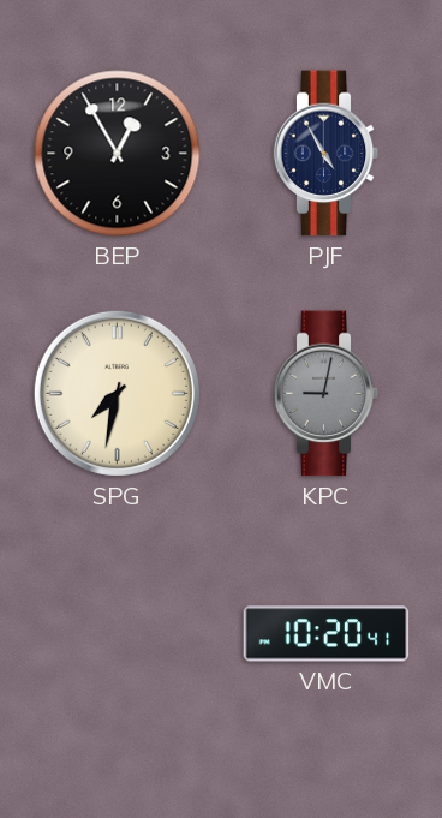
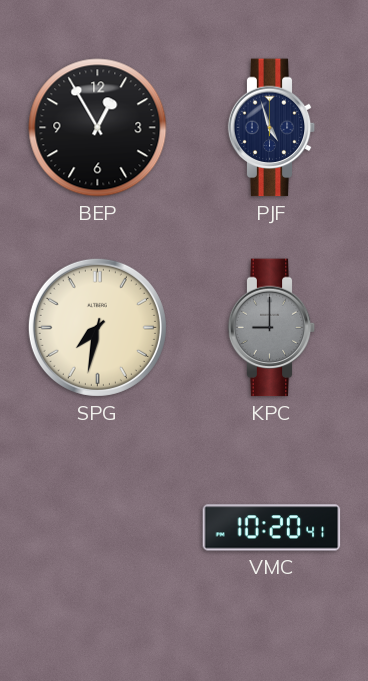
PJF: 4:55 -> 4:57 (272, 128)
KPC: 9:02 -> 9:00 (272, 328)
